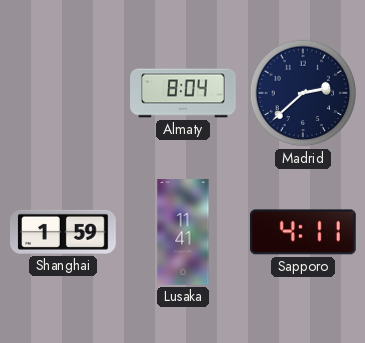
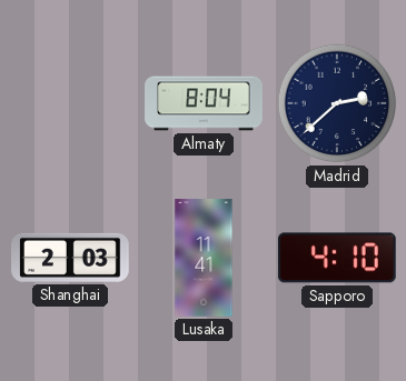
Shanghai: 1:59 -> 2:03 (70, 258)
Sapporo: 4:11 -> 4:10 (337, 258)
